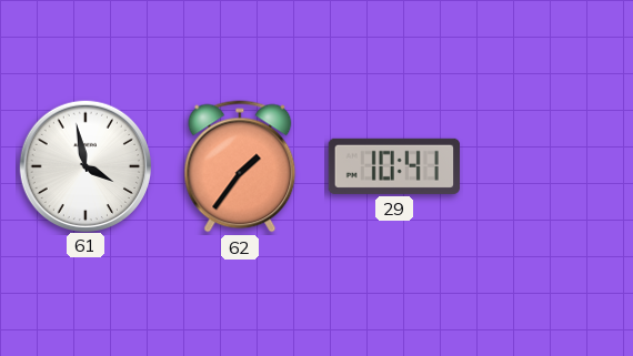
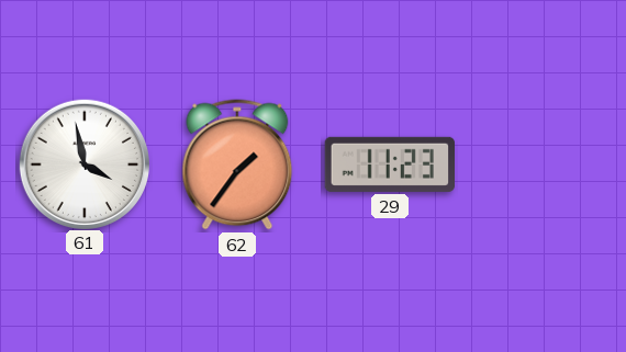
29: 10:41 -> 11:23 (389, 164)
